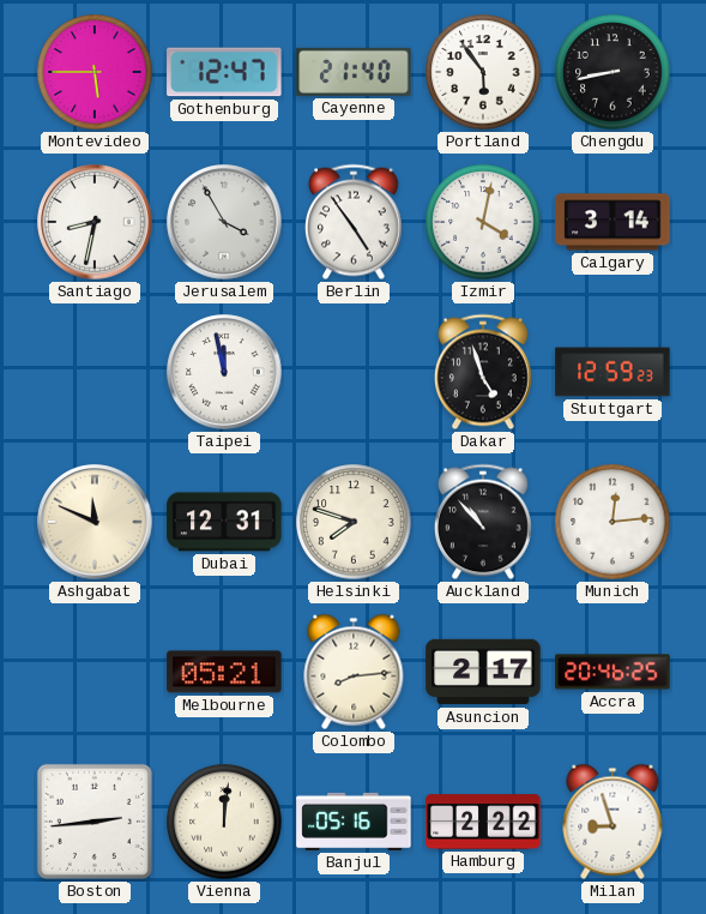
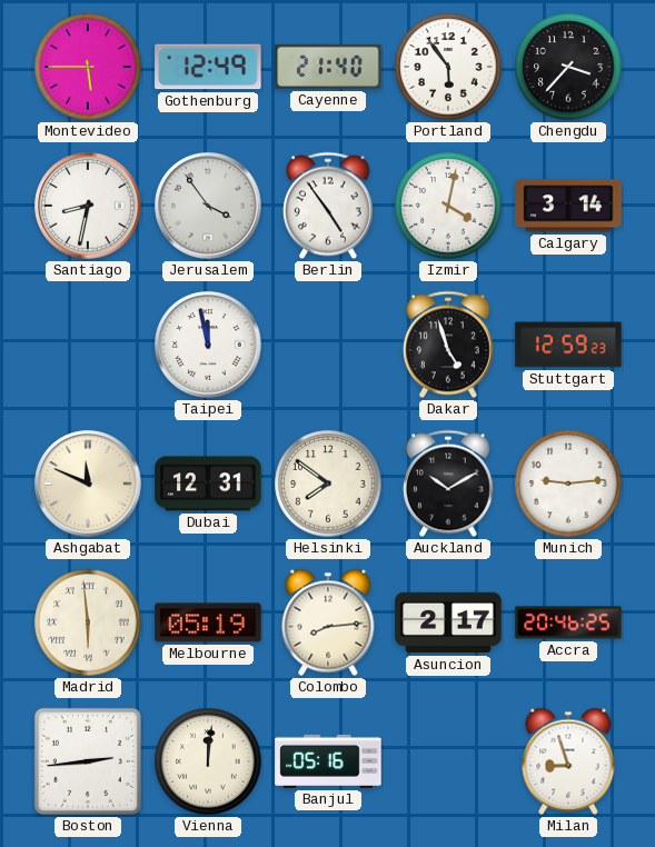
Gothenburg: 12:47 -> 12:49 (208, 67)
Chengdu: 8:43 -> 3:37 (568, 67)
Jerusalem: 3:55 -> 3:54 (208, 206)
Helsinki: 7:48 -> 7:51 (328, 484)
Auckland: 10:53 -> 10:10 (448, 484)
Munich: 12:14 -> 9:14 (568, 484)
Madrid: none -> 5:59 (88, 622)
Melbourne: 05:21 -> 05:19 (208, 622)
Hamburg: 2:22 -> none (483, 822)
